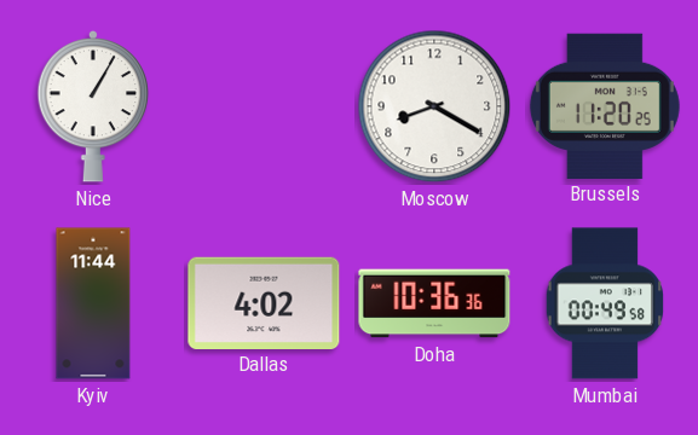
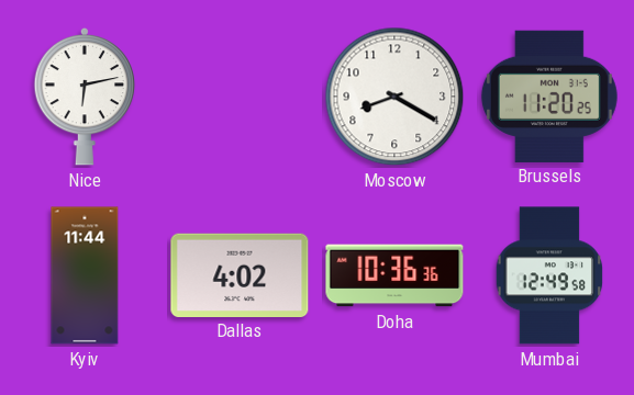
Nice: 1:05 -> 6:13 (85, 97)
Mumbai: 00:49 -> 12:49 (549, 275)
